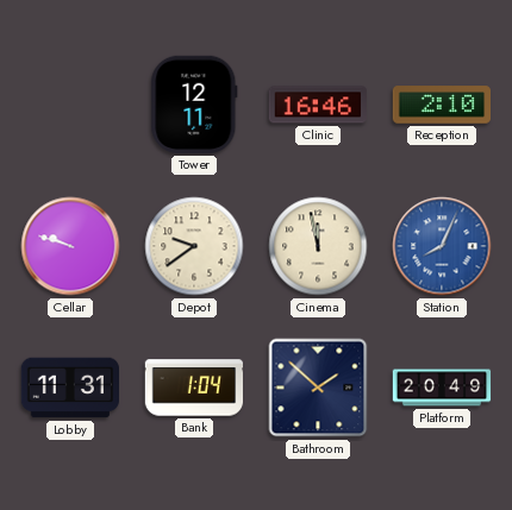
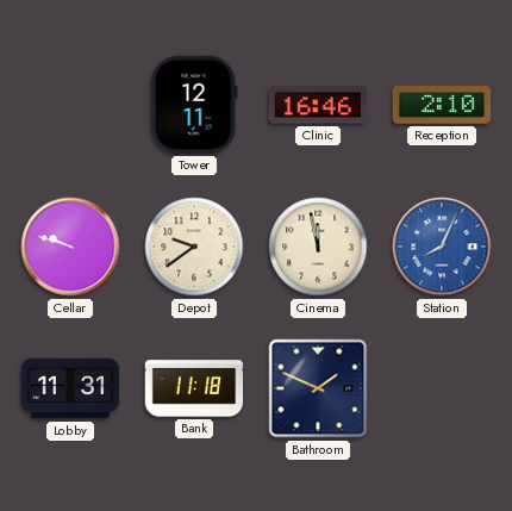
Bank: 1:04 -> 11:18 (194, 388)
Bathroom: 1:52 -> 1:49 (318, 388)
Platform: 20:49 -> none (442, 388)
